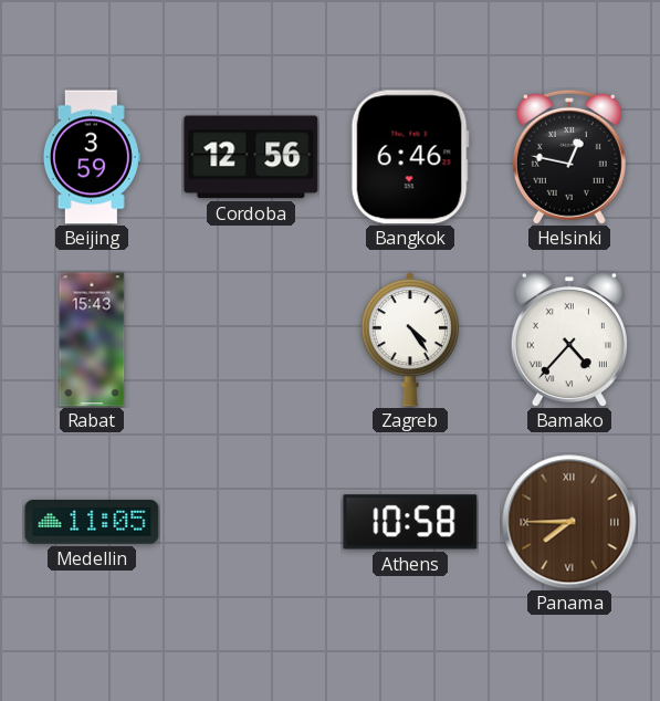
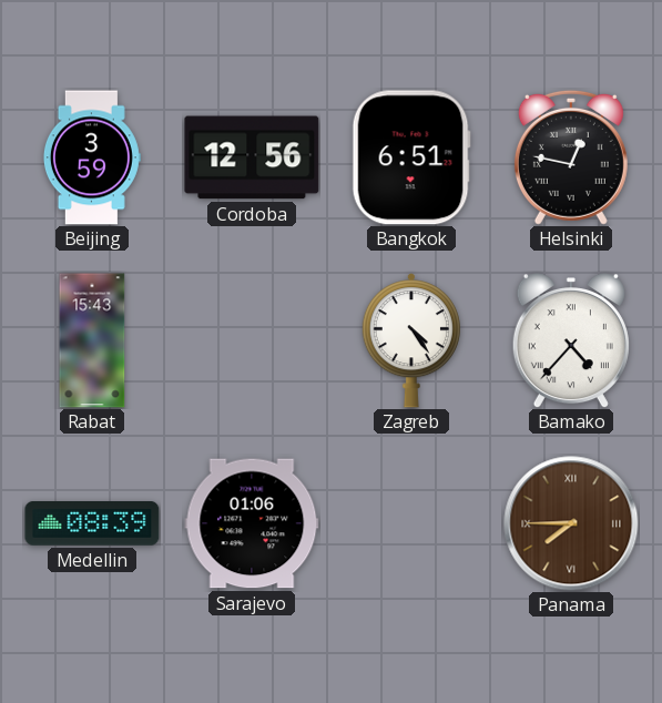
Bangkok: 6:46 -> 6:51 (411, 157)
Medellin: 11:05 -> 08:39 (92, 524)
Sarajevo: none -> 01:06 (252, 523)
Athens: 10:58 -> none (410, 522)
